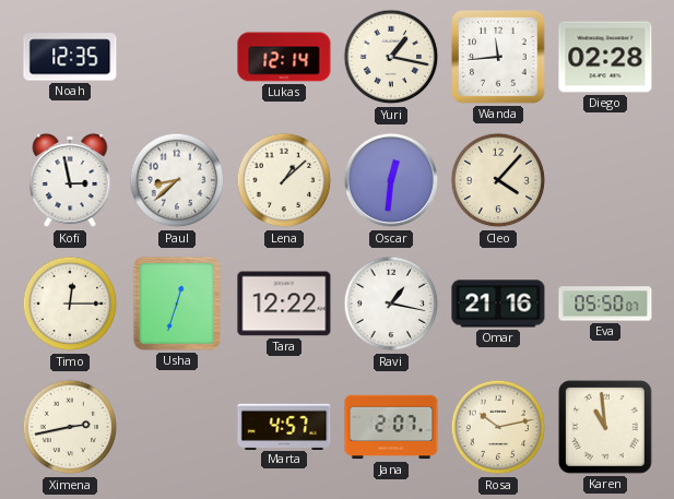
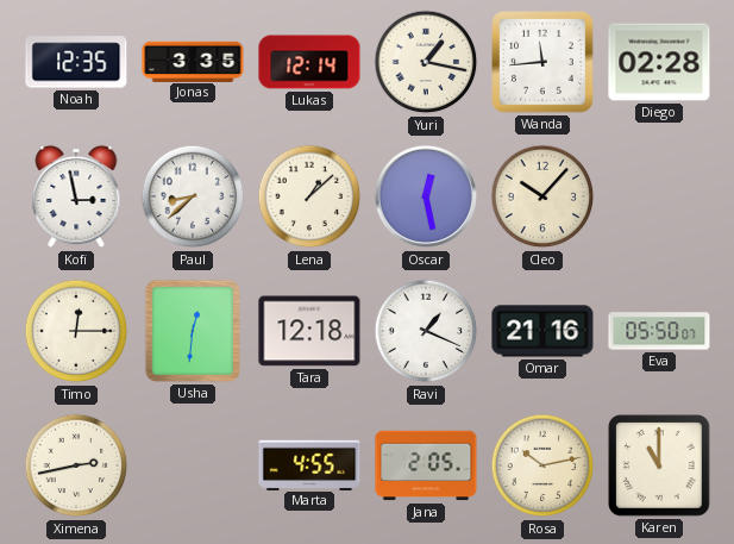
Jonas: none -> 3:35 (193, 61)
Oscar: 12:31 -> 12:28 (426, 196)
Cleo: 4:07 -> 10:07 (542, 196)
Usha: 12:33 -> 12:31 (193, 331)
Tara: 12:22 -> 12:18 (309, 331)
Ravi: 1:17 -> 1:19 (426, 331)
Marta: 4:57 -> 4:55 (309, 464)
Jana: 2:07 -> 2:05 (426, 465)
Karen: 10:59 -> 11:00 (659, 465)
